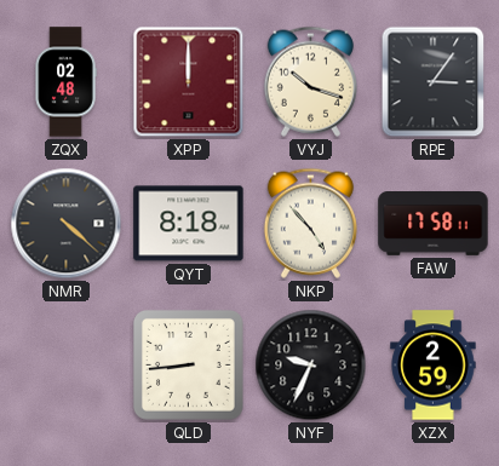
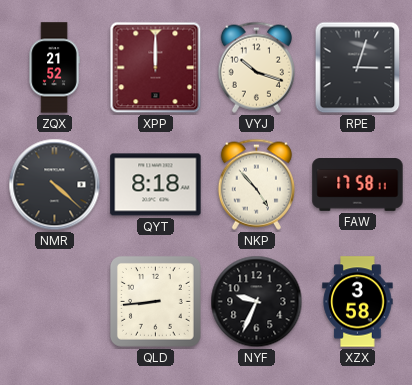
ZQX: 02:48 -> 21:52 (54, 68)
RPE: 3:06 -> 3:03 (358, 68)
XZX: 2:59 -> 3:58 (358, 302)
